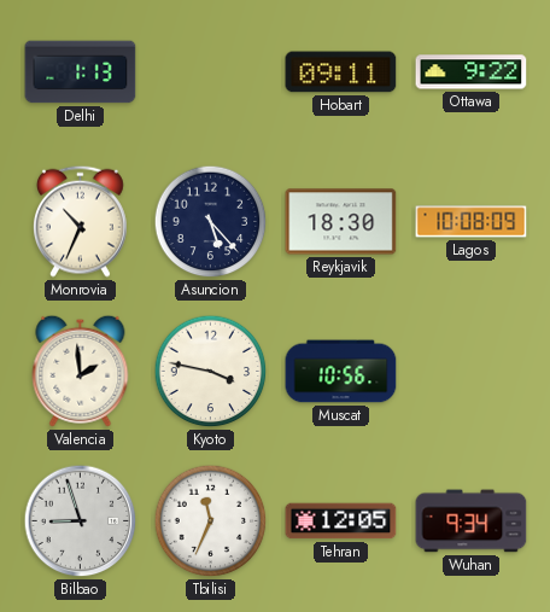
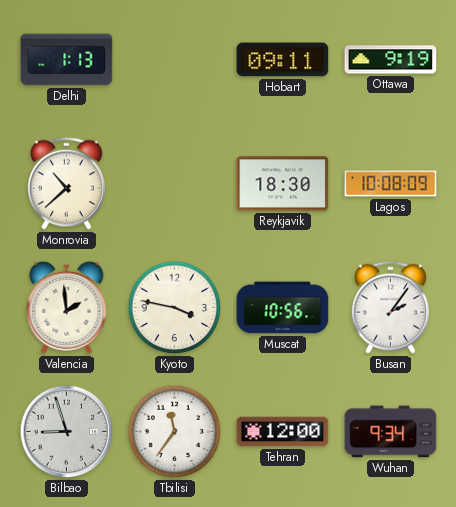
Ottawa: 9:22 -> 9:19 (391, 60)
Monrovia: 10:34 -> 10:38 (67, 183)
Asuncion: 5:23 -> none (211, 222)
Busan: none -> 2:06 (391, 307)
Tbilisi: 11:34 -> 11:36 (175, 432)
Tehran: 12:05 -> 12:00 (283, 432)
